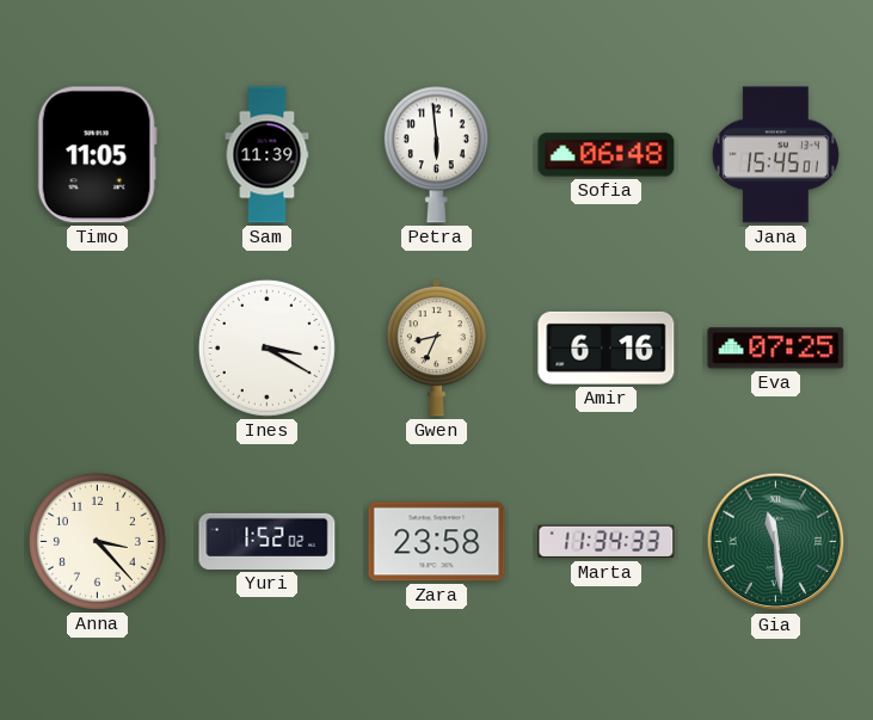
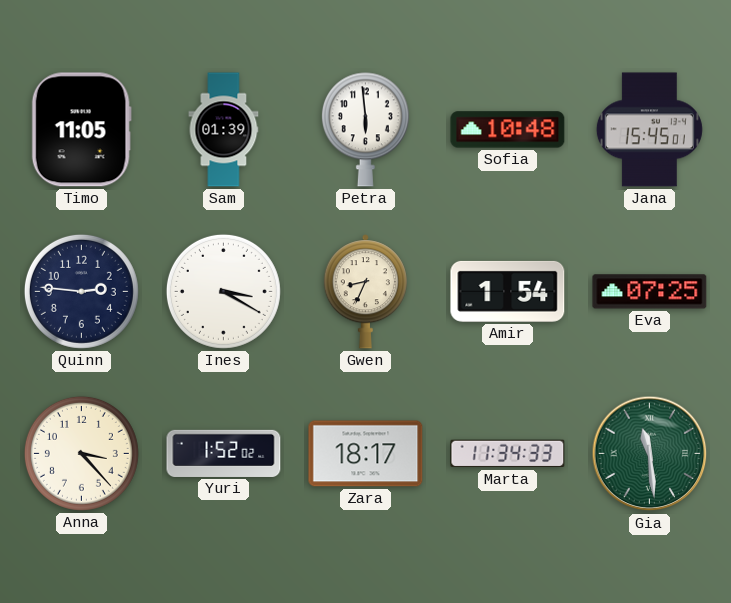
Sam: 11:39 -> 01:39 (224, 130)
Sofia: 06:48 -> 10:48 (508, 130)
Quinn: none -> 2:46 (81, 291)
Amir: 6:16 -> 1:54 (508, 291)
Zara: 23:58 -> 18:17 (366, 454)
